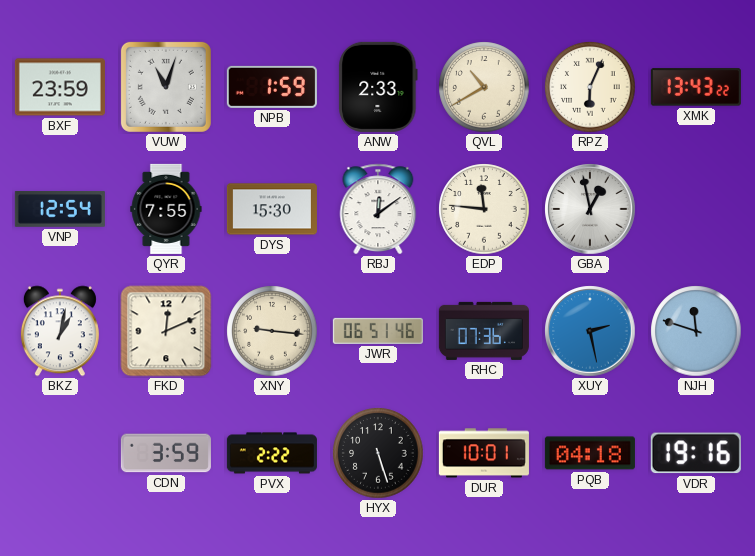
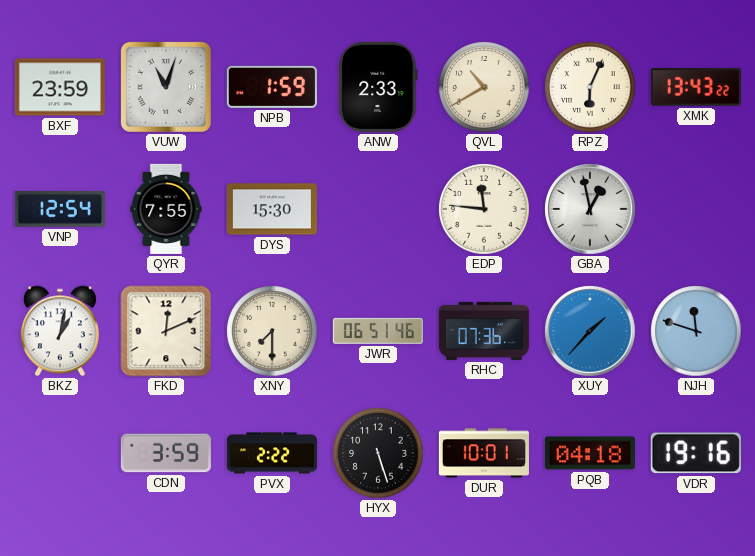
RBJ: 12:09 -> none (378, 209)
XNY: 9:16 -> 7:30 (272, 331)
XUY: 2:28 -> 1:37 (590, 331)
